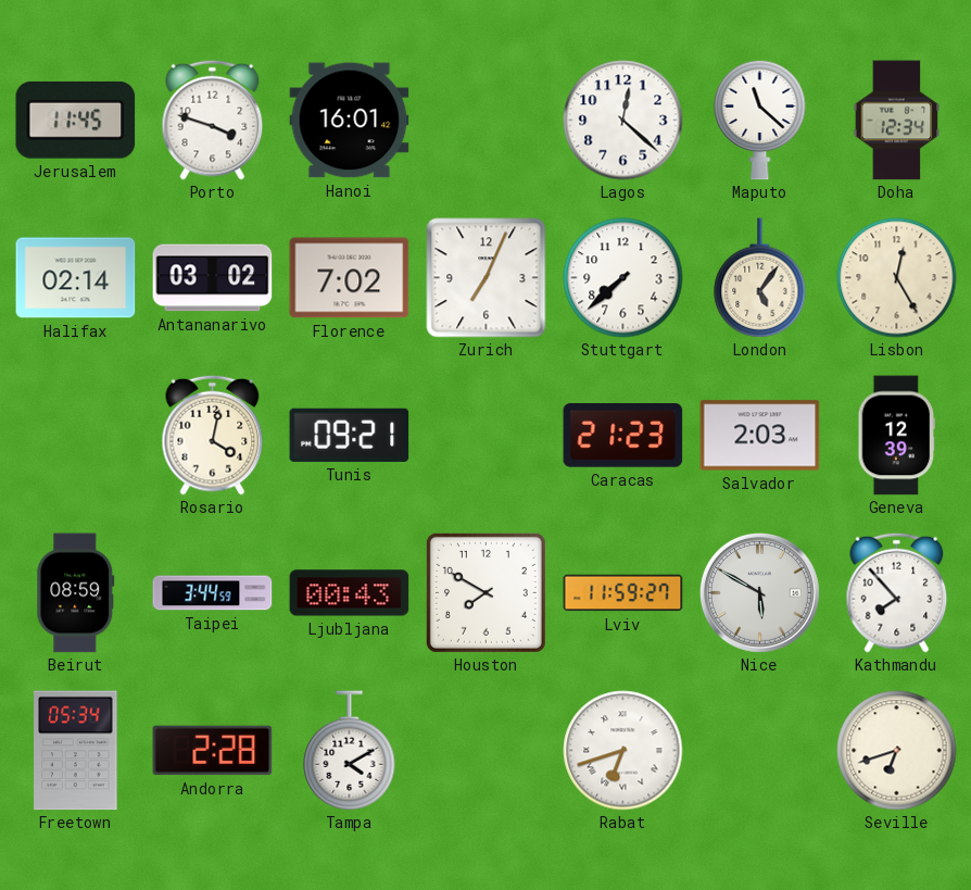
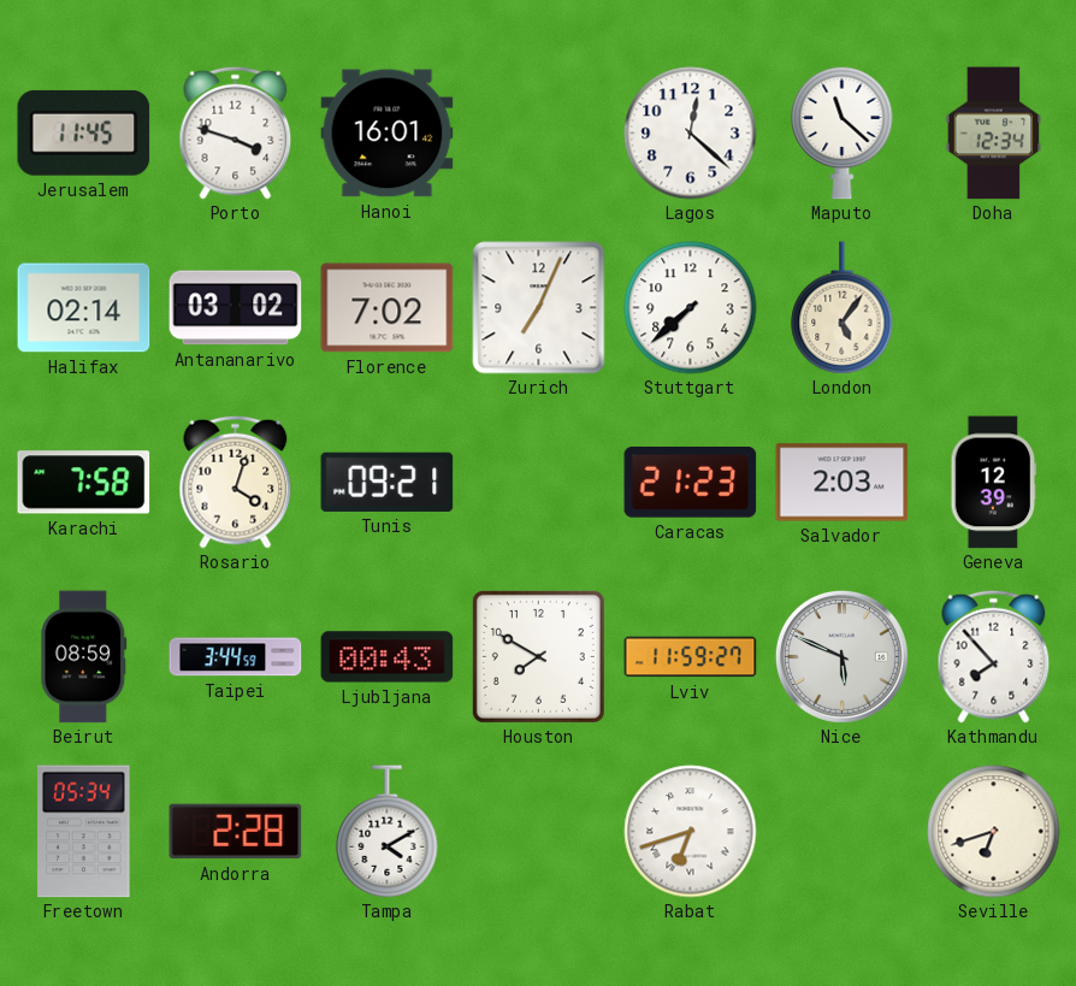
Lisbon: 12:25 -> none (897, 278)
Karachi: none -> 7:58 (84, 483)
Rosario: 4:02 -> 4:03 (236, 482)
Nice: 5:50 -> 5:49 (841, 656)
